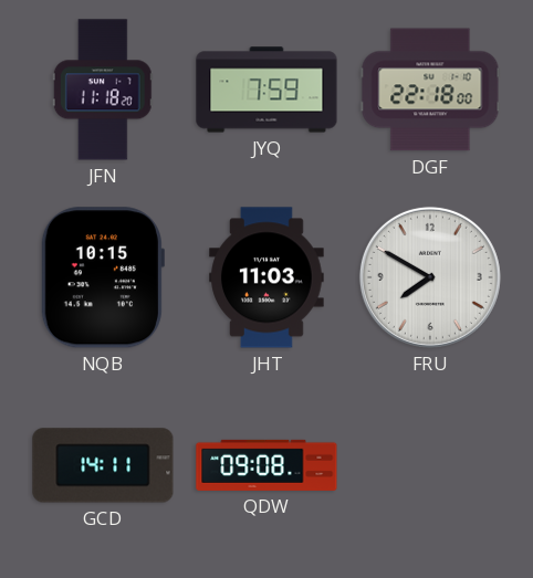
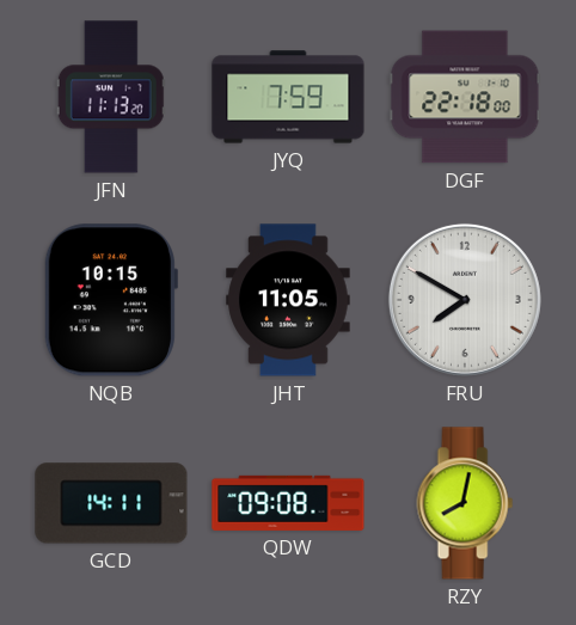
JFN: 11:18 -> 11:13 (111, 97)
JHT: 11:03 -> 11:05 (288, 300)
RZY: none -> 8:02 (465, 503)
